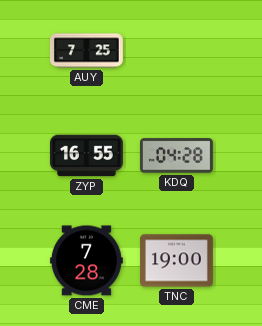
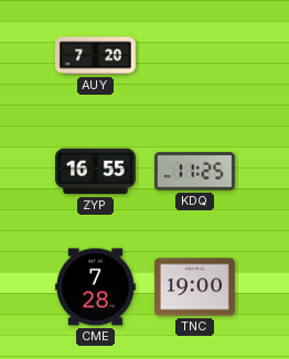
AUY: 7:25 -> 7:20 (95, 56)
KDQ: 04:28 -> 11:25 (194, 172)
